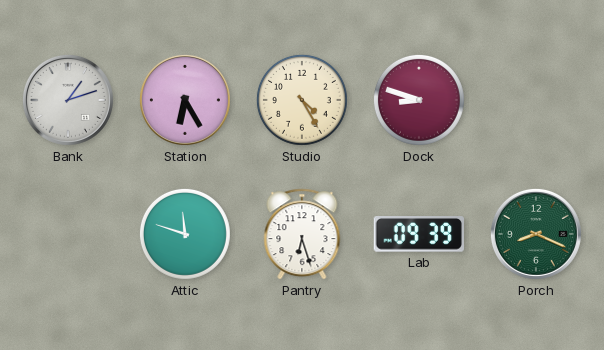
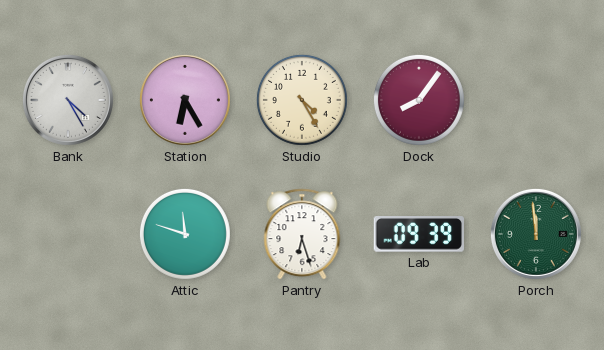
Bank: 1:12 -> 4:25 (68, 100)
Dock: 8:48 -> 8:06 (419, 100)
Porch: 8:19 -> 11:59 (536, 234)
